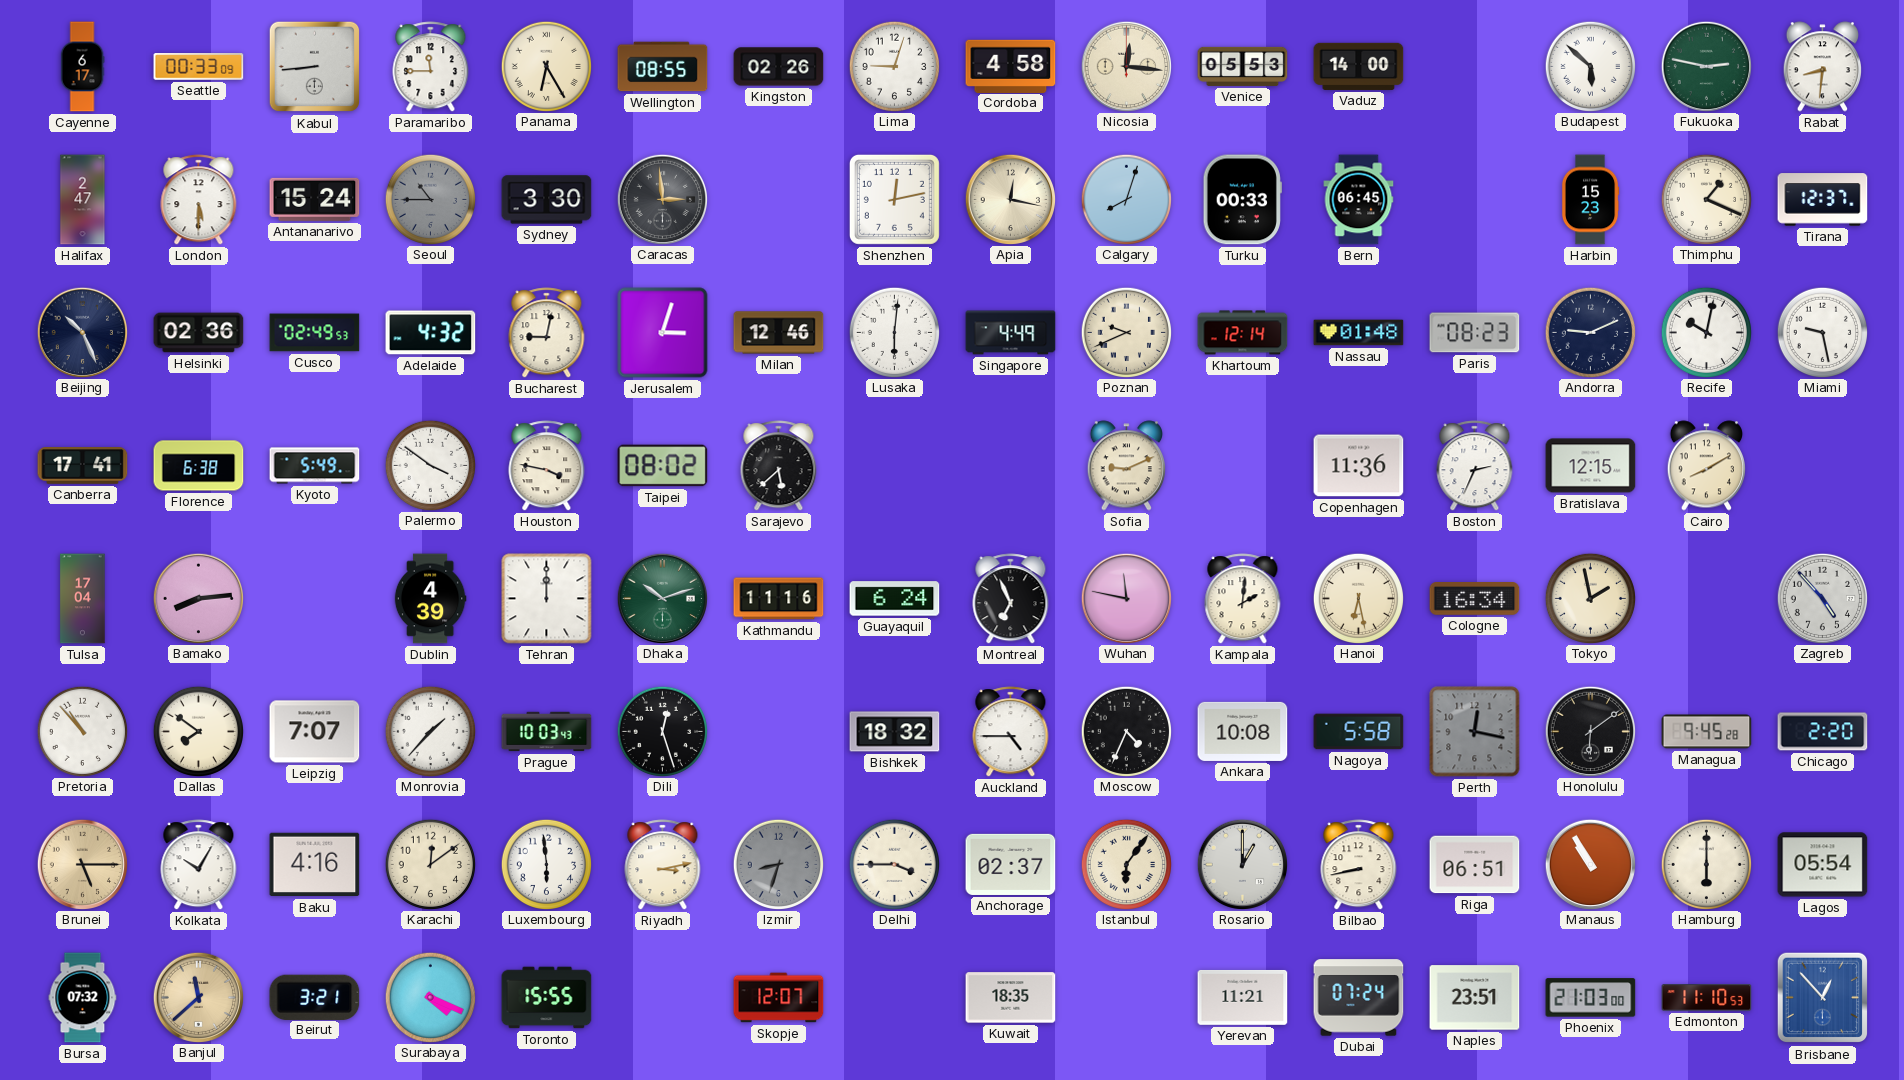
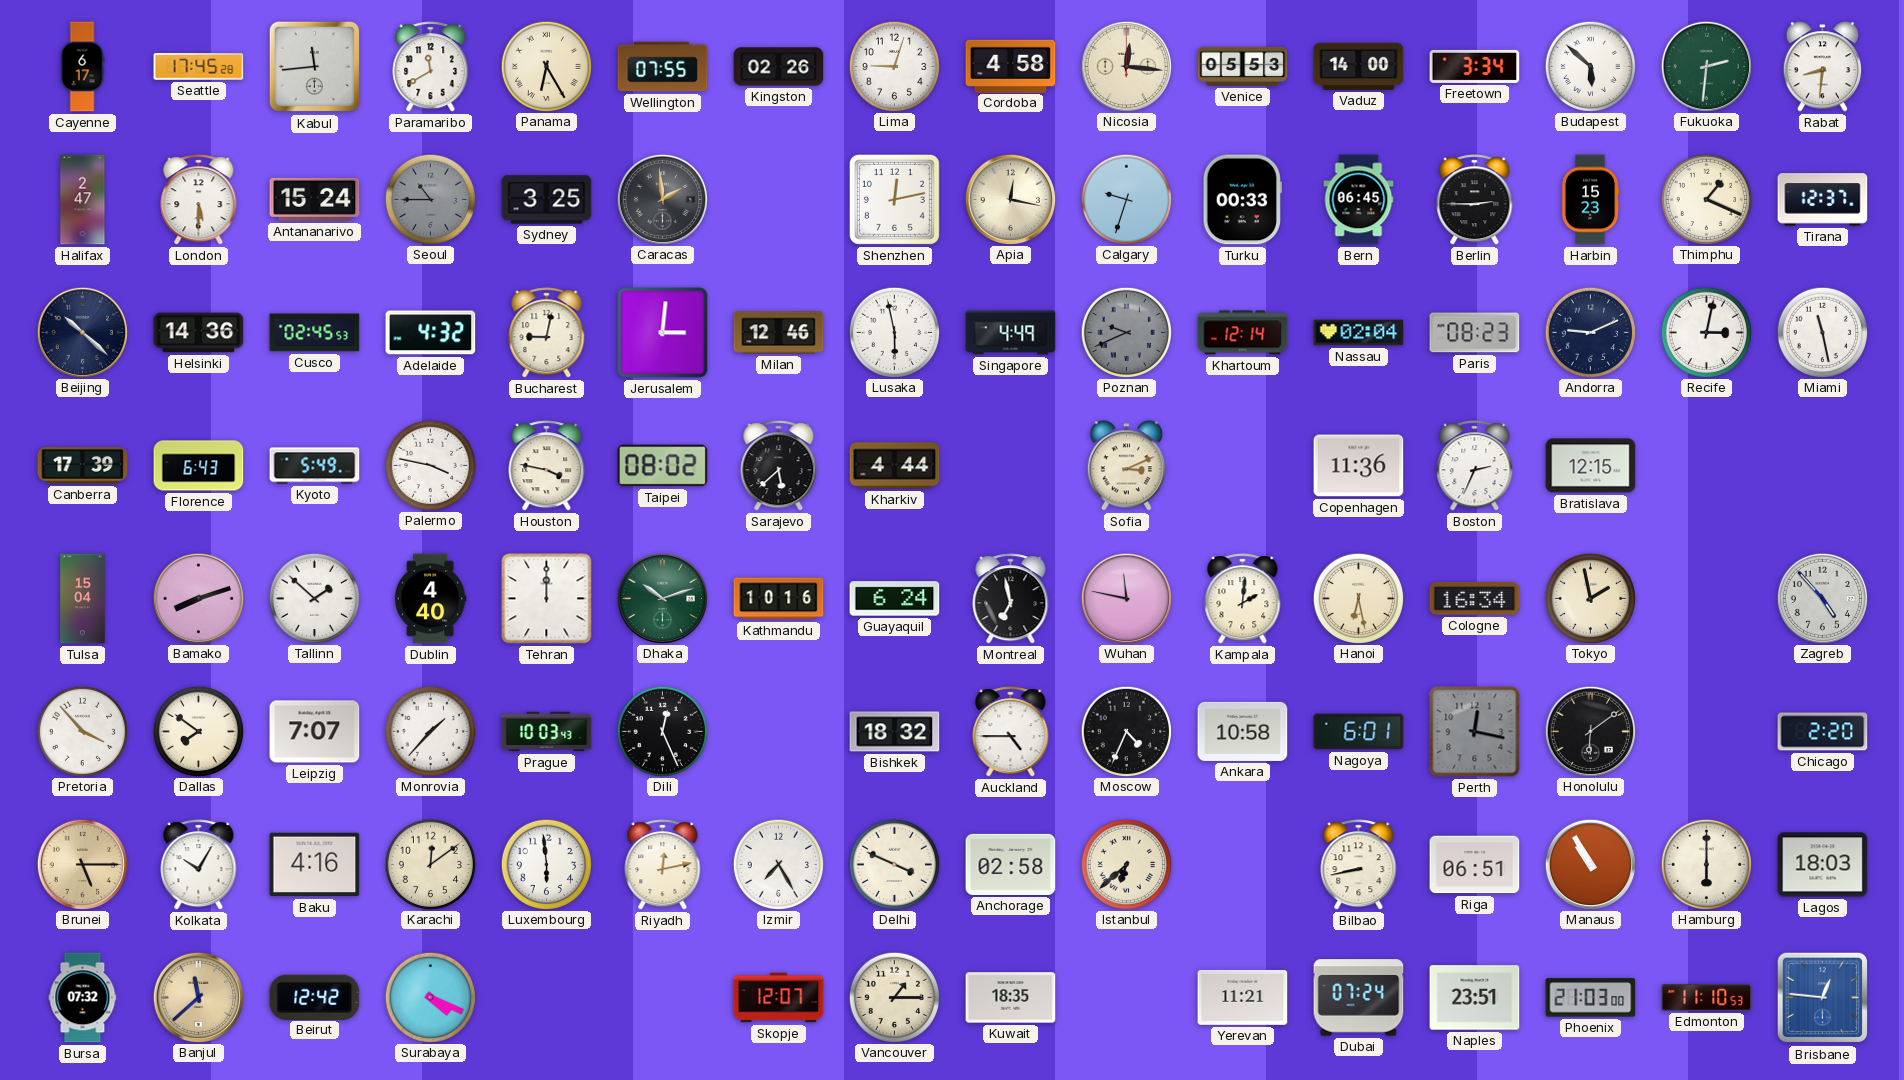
Seattle: 00:33 -> 17:45 (199, 67)
Kabul: 8:44 -> 11:44 (315, 67)
Paramaribo: 11:45 -> 11:40 (431, 67)
Wellington: 08:55 -> 07:55 (663, 67)
Freetown: none -> 3:34 (1475, 66)
Fukuoka: 2:47 -> 2:31 (1706, 66)
Sydney: 3:30 -> 3:25 (547, 200)
Caracas: 2:59 -> 1:59 (662, 199)
Calgary: 8:03 -> 9:33 (1126, 199)
Berlin: none -> 2:45 (1475, 200)
Beijing: 10:26 -> 10:22 (82, 332)
Helsinki: 02:36 -> 14:36 (199, 333)
Cusco: 02:49 -> 02:45 (315, 333)
Jerusalem: 3:03 -> 3:01 (663, 333)
Lusaka: 6:01 -> 5:58 (894, 332)
Poznan dial: cream -> grey (1126, 332)
Nassau: 01:48 -> 02:04 (1359, 333)
Recife: 10:02 -> 3:02 (1706, 332)
Miami: 9:28 -> 11:28 (1822, 332)
Canberra: 17:41 -> 17:39 (83, 466)
Florence: 6:38 -> 6:43 (199, 466)
Palermo: 3:51 -> 3:47 (430, 465)
Kharkiv: none -> 4:44 (895, 466)
Sofia: 9:11 -> 3:11 (1126, 466)
Cairo: 8:10 -> none (1706, 466)
Tulsa: 17:04 -> 15:04 (83, 599)
Bamako: 8:14 -> 8:12 (198, 598)
Tallinn: none -> 1:52 (314, 598)
Dublin: 4:39 -> 4:40 (430, 599)
Kathmandu: 11:16 -> 10:16 (779, 599)
Montreal: 6:56 -> 6:58 (1011, 599)
Pretoria: 10:53 -> 3:53 (82, 731)
Dili: 12:27 -> 12:26 (662, 731)
Ankara: 10:08 -> 10:58 (1243, 731)
Nagoya: 5:58 -> 6:01 (1359, 732)
Managua: 9:45 -> none (1707, 732)
Riyadh: 3:13 -> 12:13 (663, 865)
Izmir: 8:33 -> 7:25 (778, 864)
Izmir dial: grey -> white (778, 864)
Delhi: 3:45 -> 3:49 (894, 864)
Anchorage: 02:37 -> 02:58 (1011, 864)
Istanbul: 6:06 -> 6:38 (1126, 864)
Rosario: 1:00 -> none (1242, 864)
Lagos: 05:54 -> 18:03 (1823, 865)
Beirut: 3:21 -> 12:42 (315, 997)
Toronto: 15:55 -> none (547, 998)
Vancouver: none -> 1:15 (894, 997)
Brisbane: 12:53 -> 12:46 (1823, 998)
